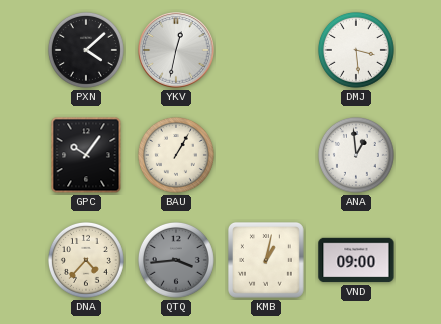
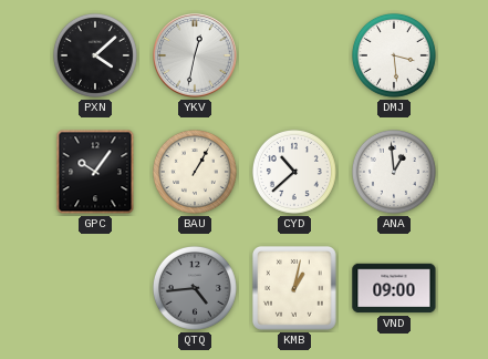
CYD: none -> 10:38 (294, 172)
DNA: 4:37 -> none (86, 260)
QTQ: 3:44 -> 4:44 (195, 288)
